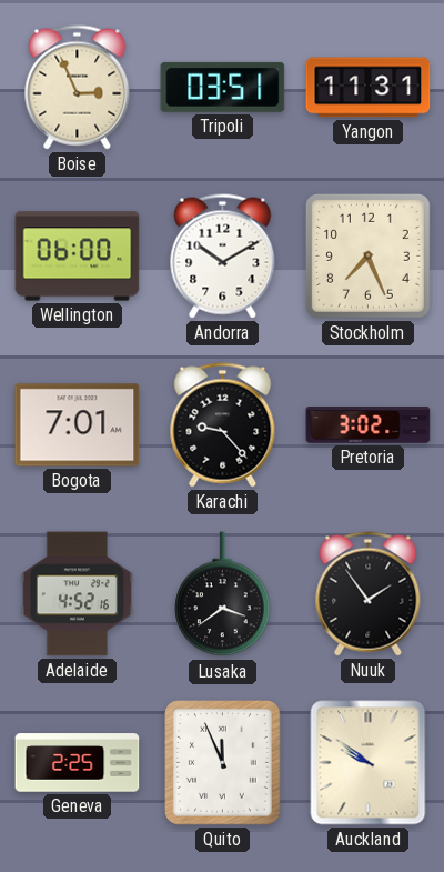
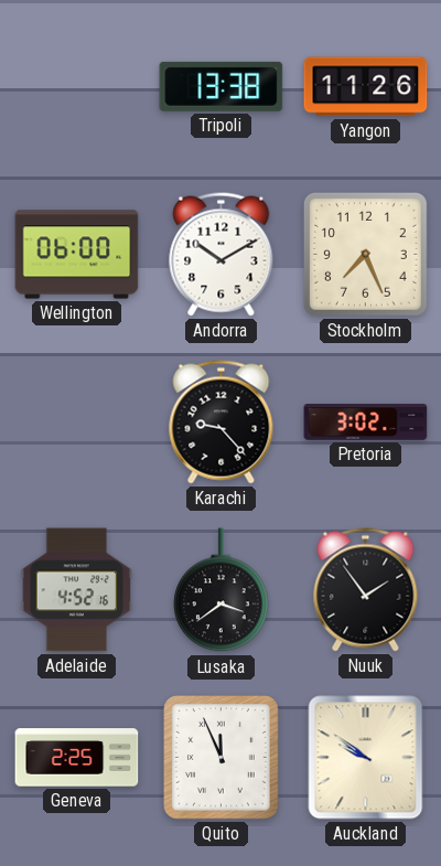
Boise: 2:56 -> none (78, 88)
Tripoli: 03:51 -> 13:38 (222, 86)
Yangon: 11:31 -> 11:26 (366, 87)
Bogota: 7:01 -> none (78, 425)
